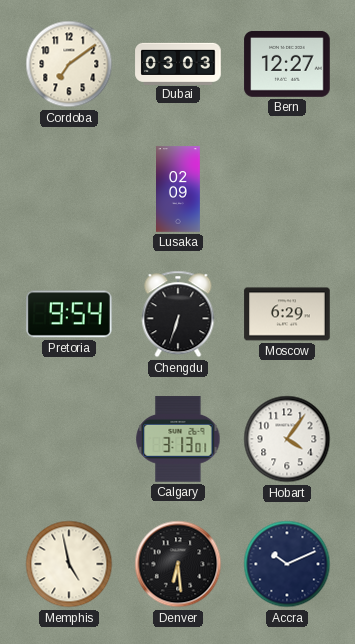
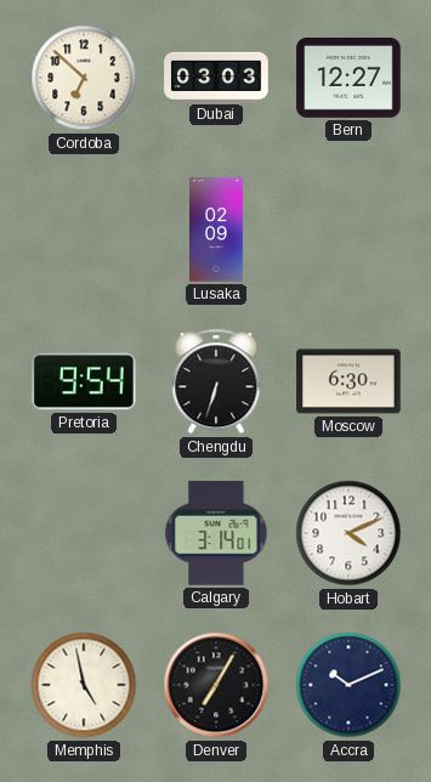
Cordoba: 7:09 -> 6:52 (84, 78)
Moscow: 6:29 -> 6:30 (348, 381)
Calgary: 3:13 -> 3:14 (216, 533)
Hobart: 4:06 -> 4:11 (348, 533)
Denver: 6:29 -> 7:05 (216, 685)
